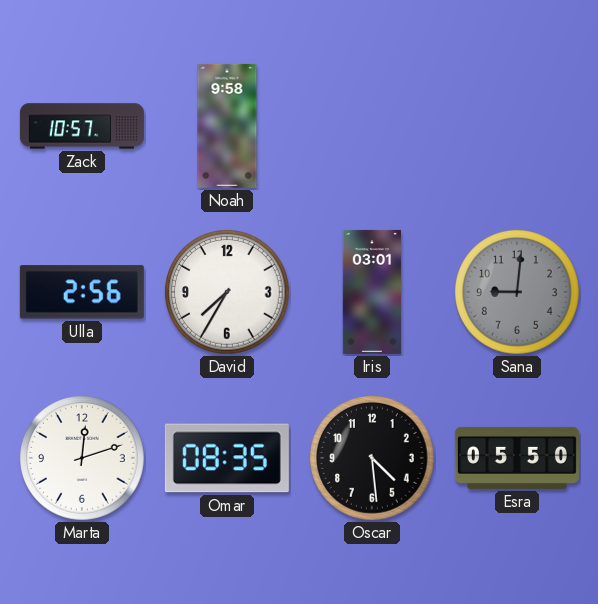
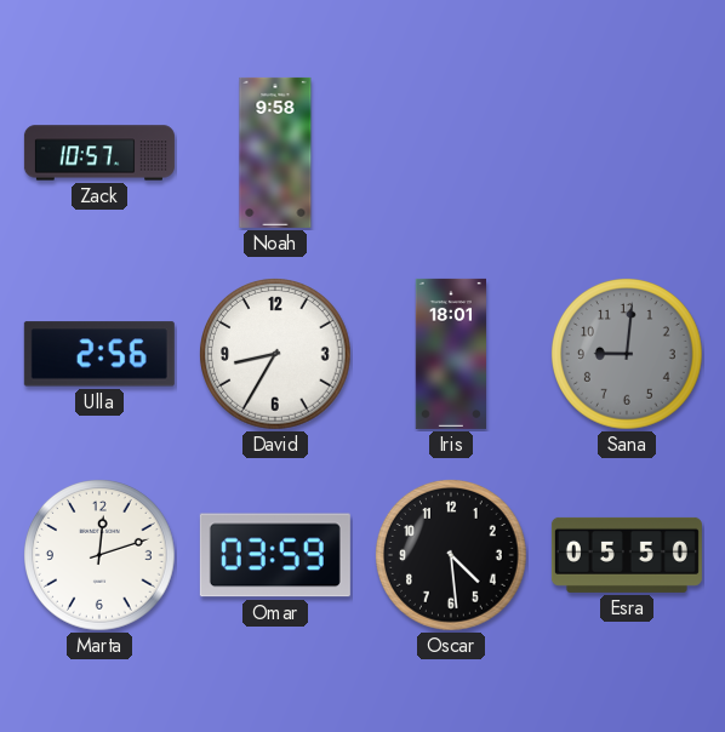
David: 7:35 -> 8:35 (276, 355)
Iris: 03:01 -> 18:01 (450, 354)
Omar: 08:35 -> 03:59 (275, 555)
